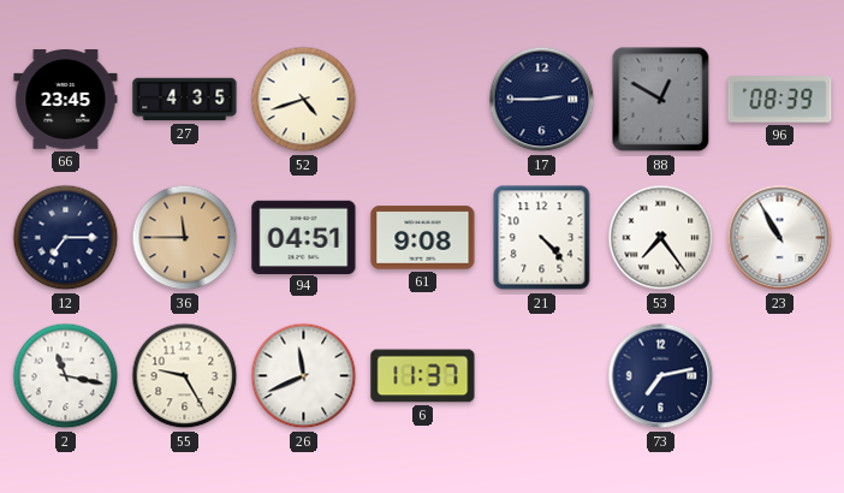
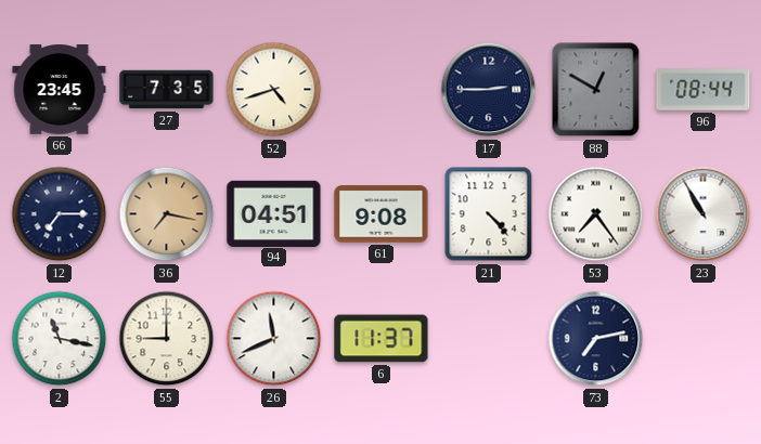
27: 4:35 -> 7:35 (167, 90)
96: 08:39 -> 08:44 (704, 90)
36: 11:45 -> 7:17 (167, 214)
55: 9:25 -> 9:00 (167, 339)
